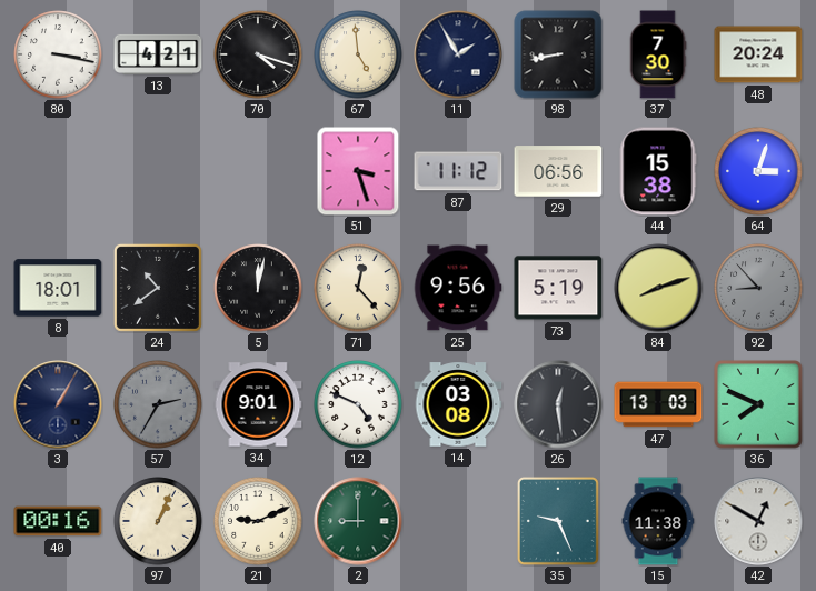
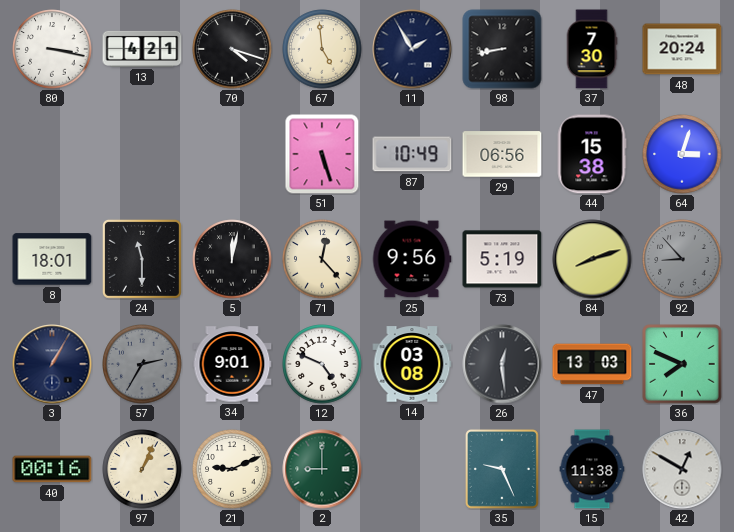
51: 3:27 -> 5:27 (322, 154)
87: 11:12 -> 10:49 (412, 154)
24: 10:39 -> 11:30 (142, 259)
